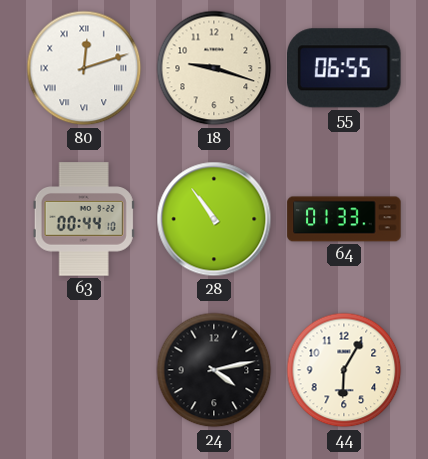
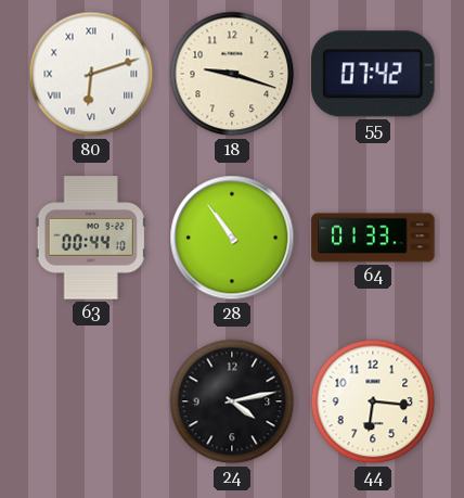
80: 12:12 -> 6:12 (91, 74)
55: 06:55 -> 07:42 (373, 74)
44: 6:05 -> 6:16 (373, 401)
